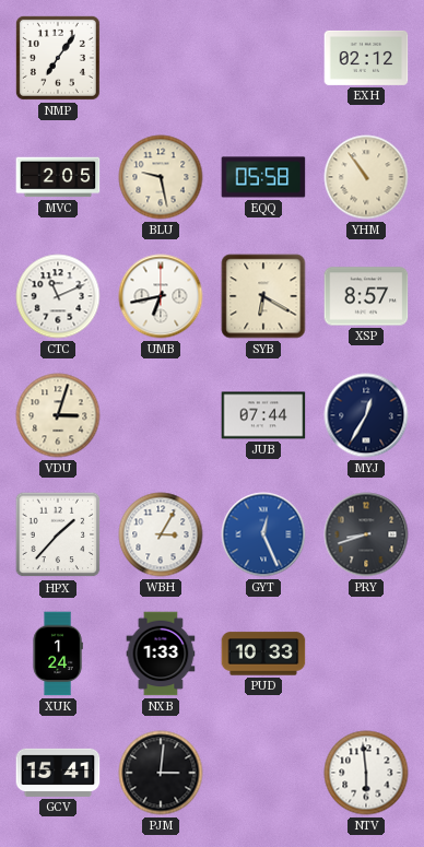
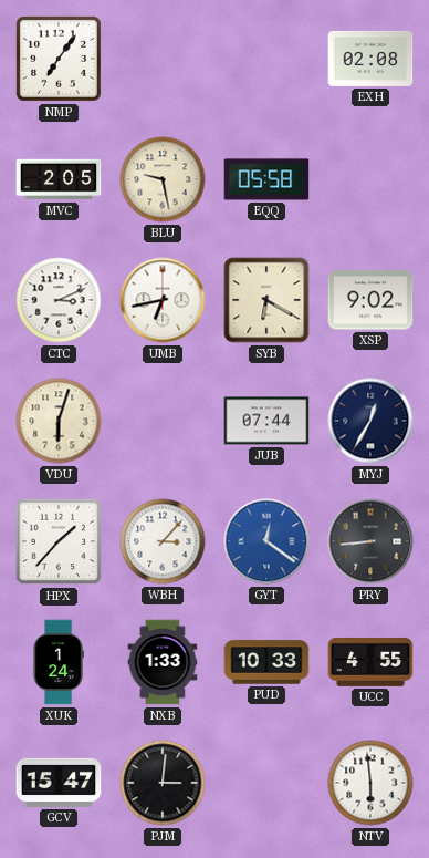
EXH: 02:12 -> 02:08 (370, 59)
YHM: 10:54 -> none (366, 177)
CTC: 11:11 -> 3:11 (59, 300)
XSP: 8:57 -> 9:02 (370, 300)
VDU: 3:03 -> 6:03 (59, 421)
WBH: 3:05 -> 3:07 (163, 541)
GYT: 12:26 -> 12:21 (266, 541)
PRY: 8:42 -> 8:44 (370, 541)
UCC: none -> 4:55 (370, 663)
GCV: 15:41 -> 15:47 (59, 783)
